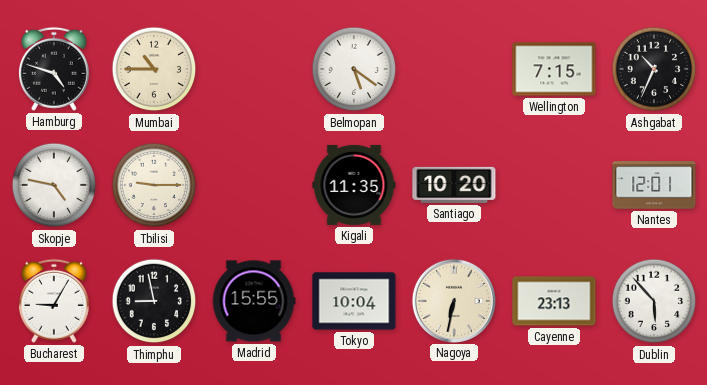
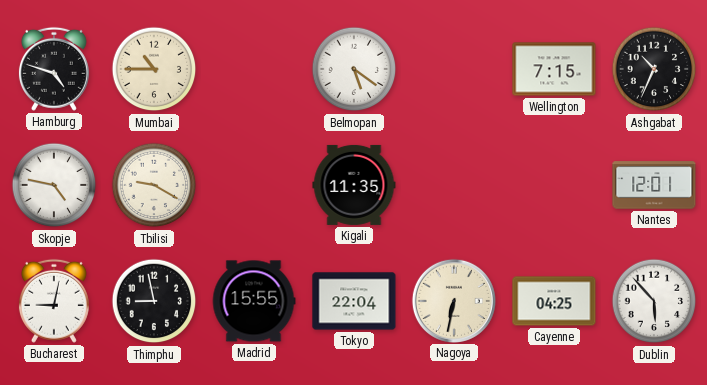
Tbilisi: 9:15 -> 9:20 (154, 185)
Santiago: 10:20 -> none (454, 185)
Bucharest: 9:05 -> 9:02 (54, 301)
Tokyo: 10:04 -> 22:04 (354, 301)
Cayenne: 23:13 -> 04:25 (554, 301)
